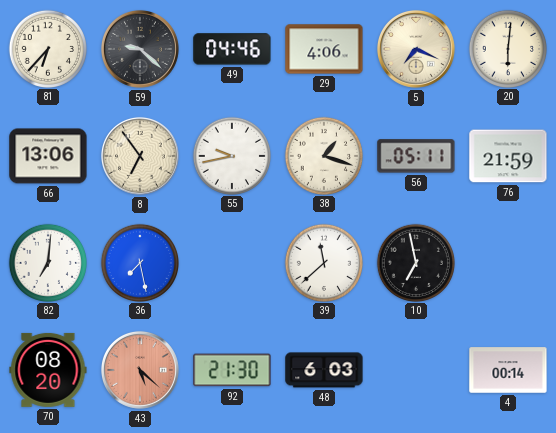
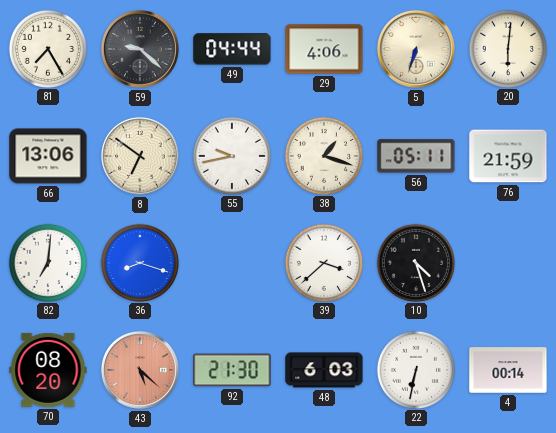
81: 6:37 -> 7:25 (47, 48)
49: 04:46 -> 04:44 (232, 49)
5: 7:19 -> 6:33 (416, 49)
8: 6:54 -> 6:51 (140, 156)
36: 7:28 -> 8:18 (139, 262)
39: 11:38 -> 3:38 (323, 262)
10: 6:58 -> 4:27 (415, 262)
22: none -> 6:32 (415, 369)
